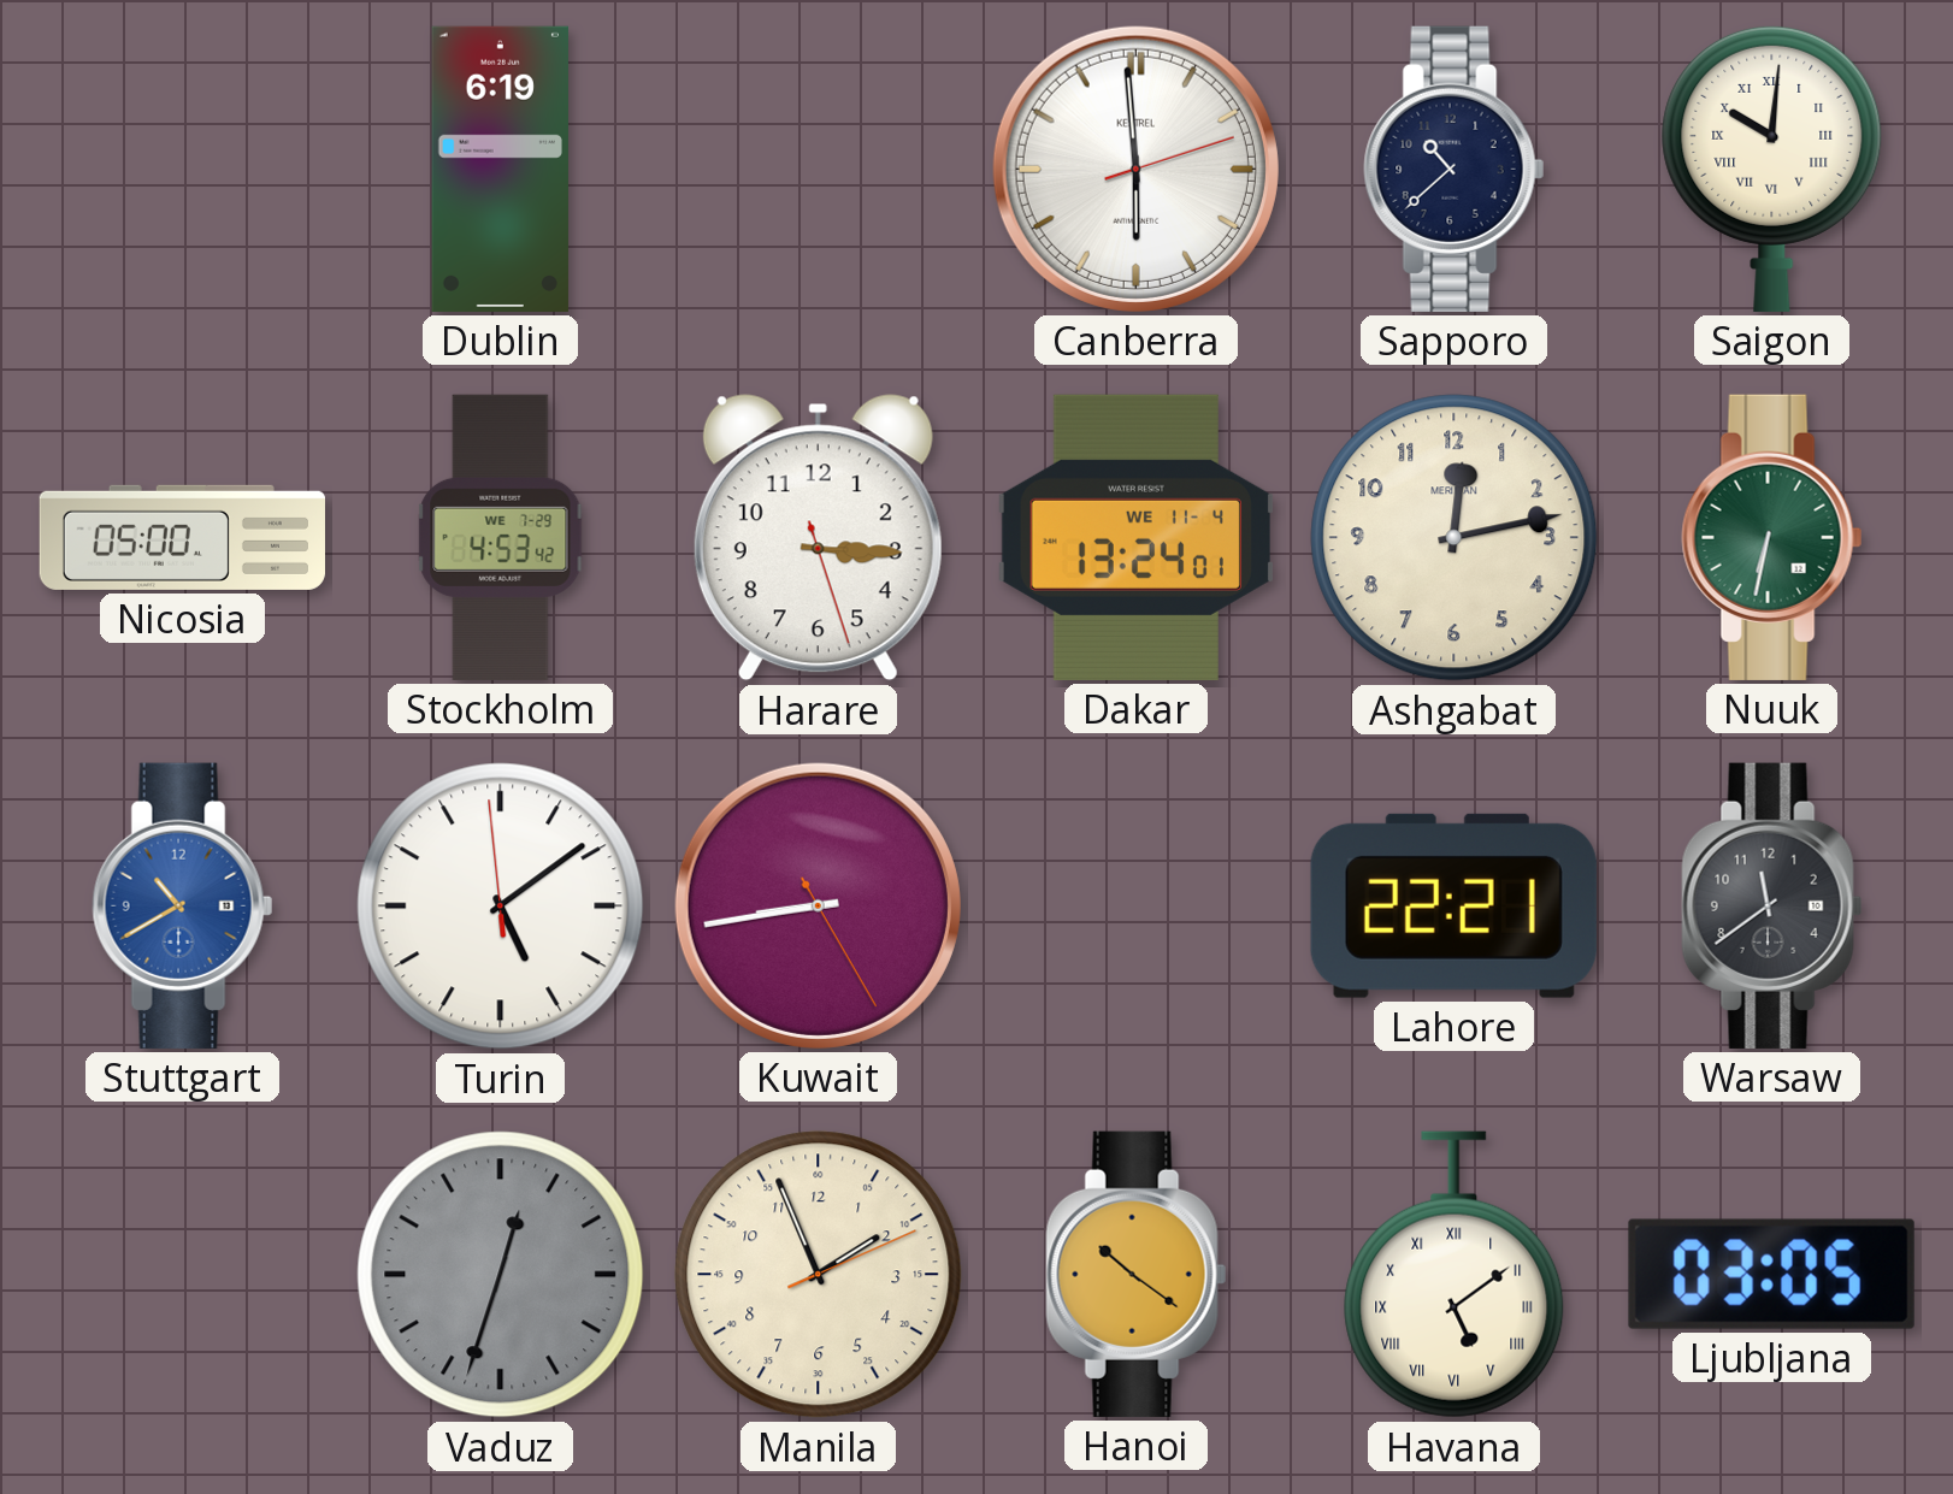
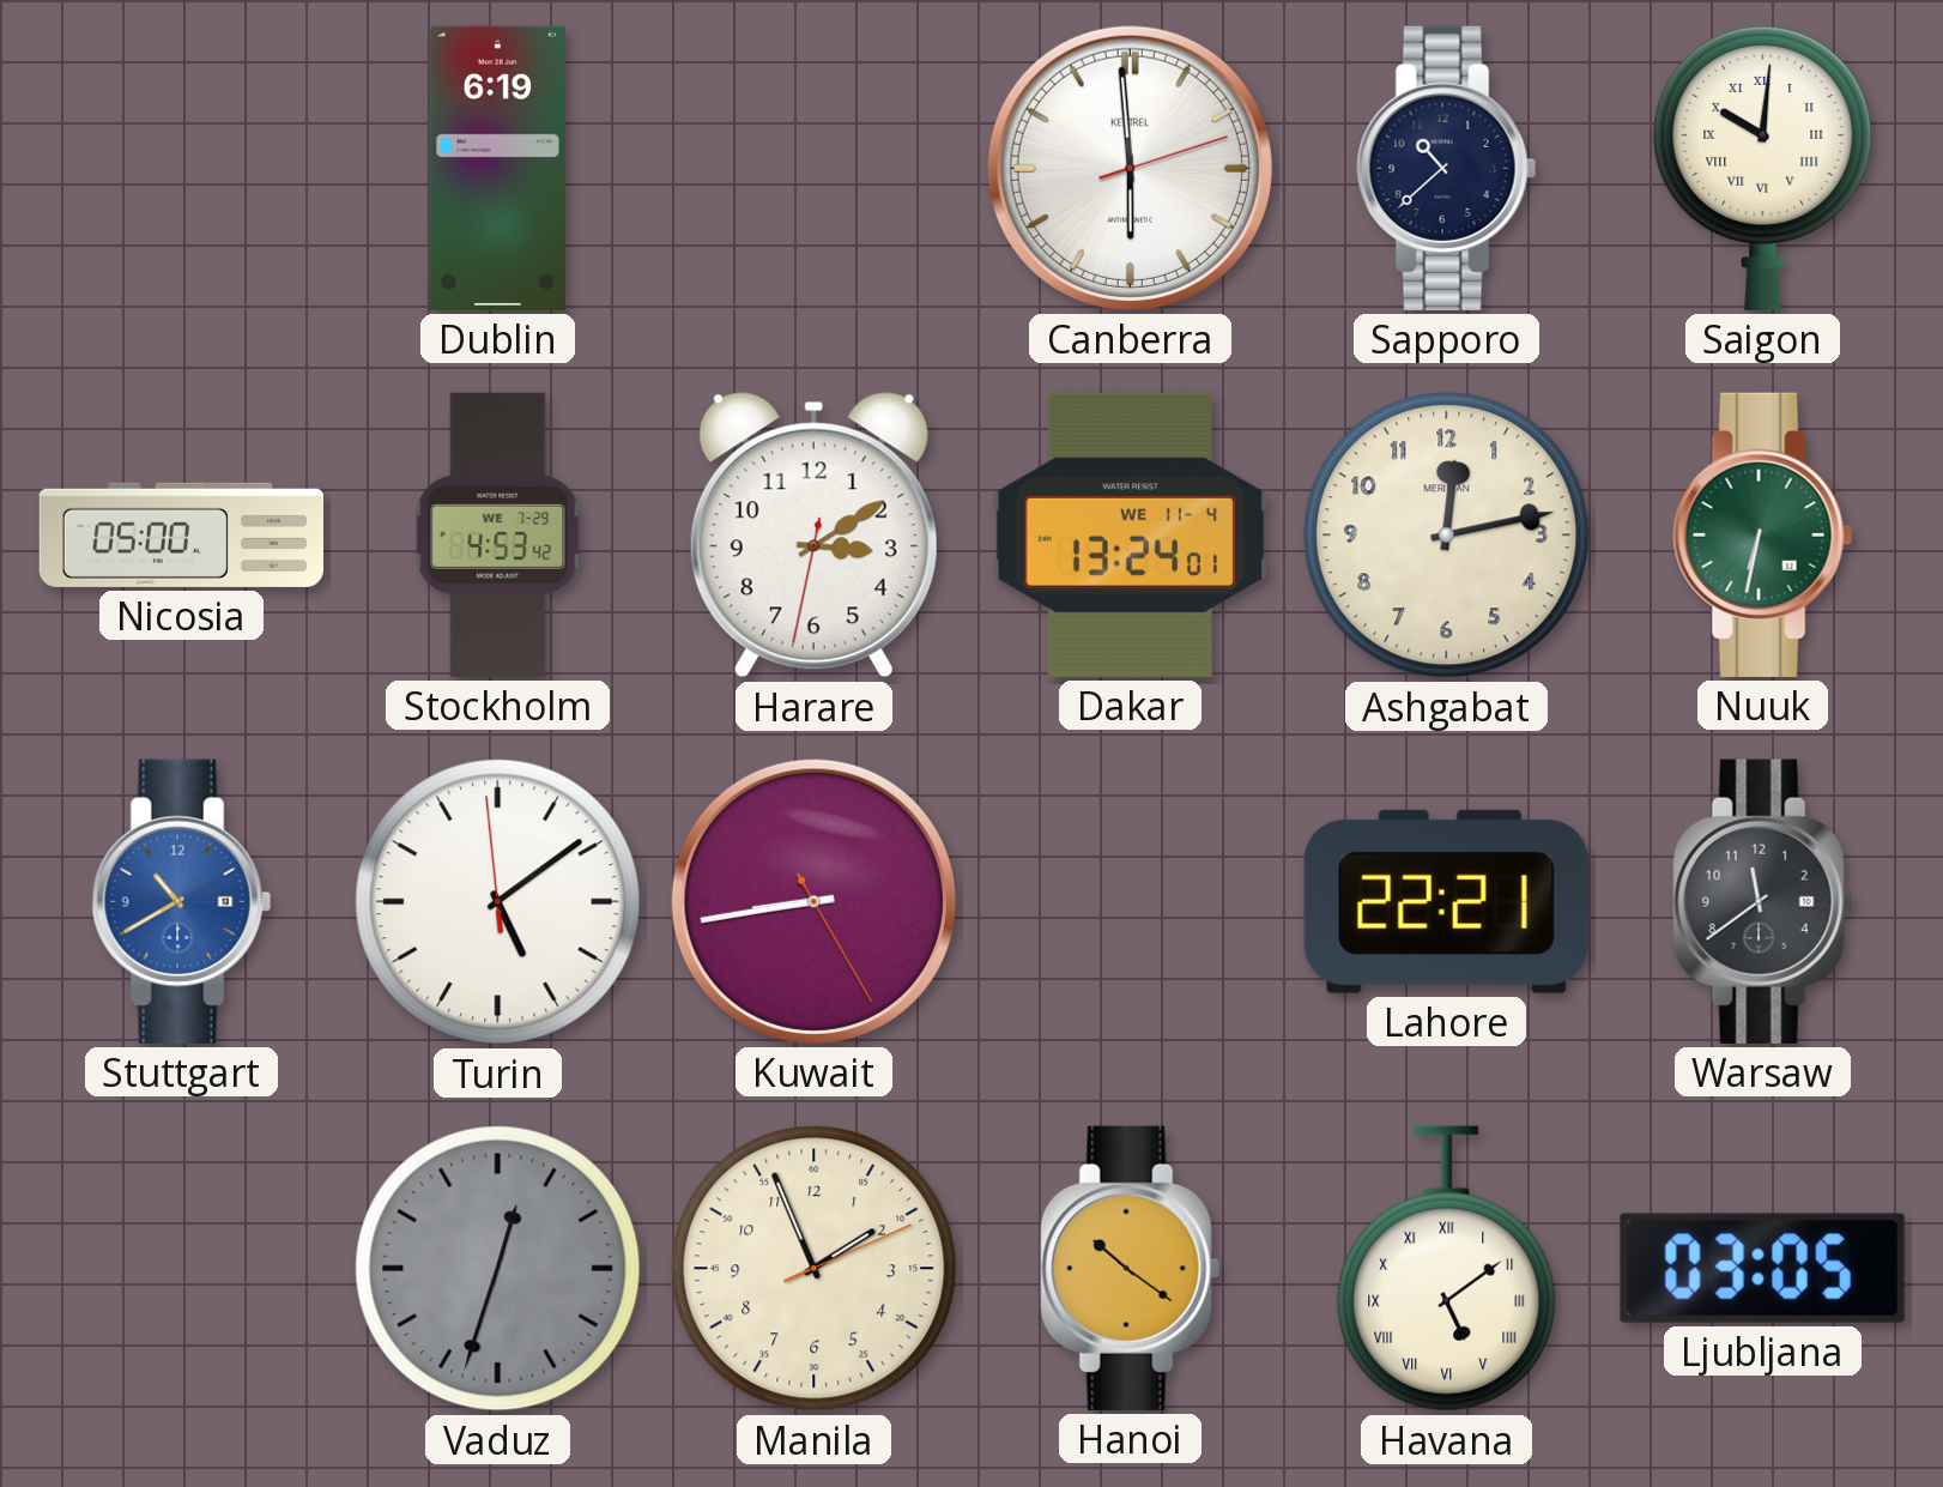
Harare: 3:15 -> 3:09 (813, 536)
